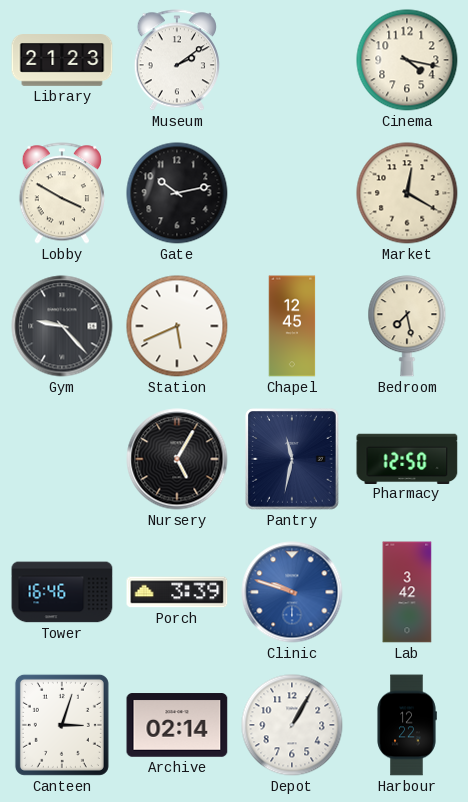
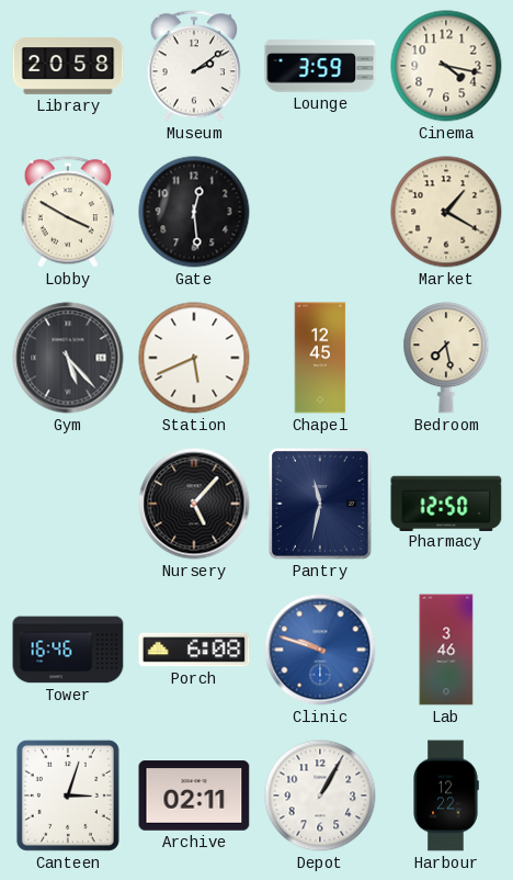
Library: 21:23 -> 20:58 (68, 66)
Lounge: none -> 3:59 (320, 66)
Gate: 10:13 -> 12:29 (194, 212)
Market: 12:20 -> 1:20 (446, 212)
Gym: 9:23 -> 5:23 (68, 358)
Nursery: 5:05 -> 5:07 (194, 504)
Porch: 3:39 -> 6:08 (194, 650)
Lab: 3:42 -> 3:46 (446, 650)
Archive: 02:14 -> 02:11 (194, 796)
